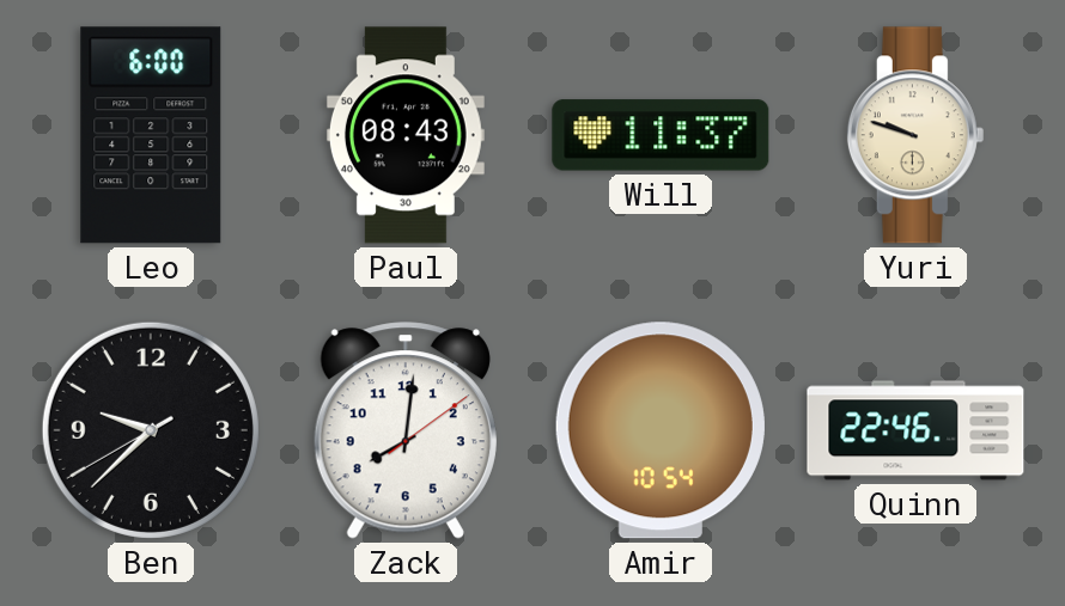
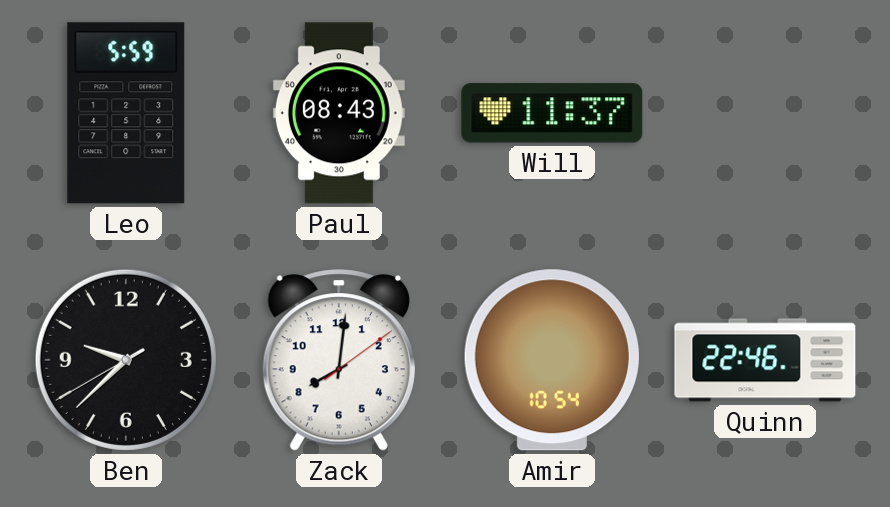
Leo: 6:00 -> 5:59 (126, 113)
Yuri: 9:48 -> none (915, 135)
